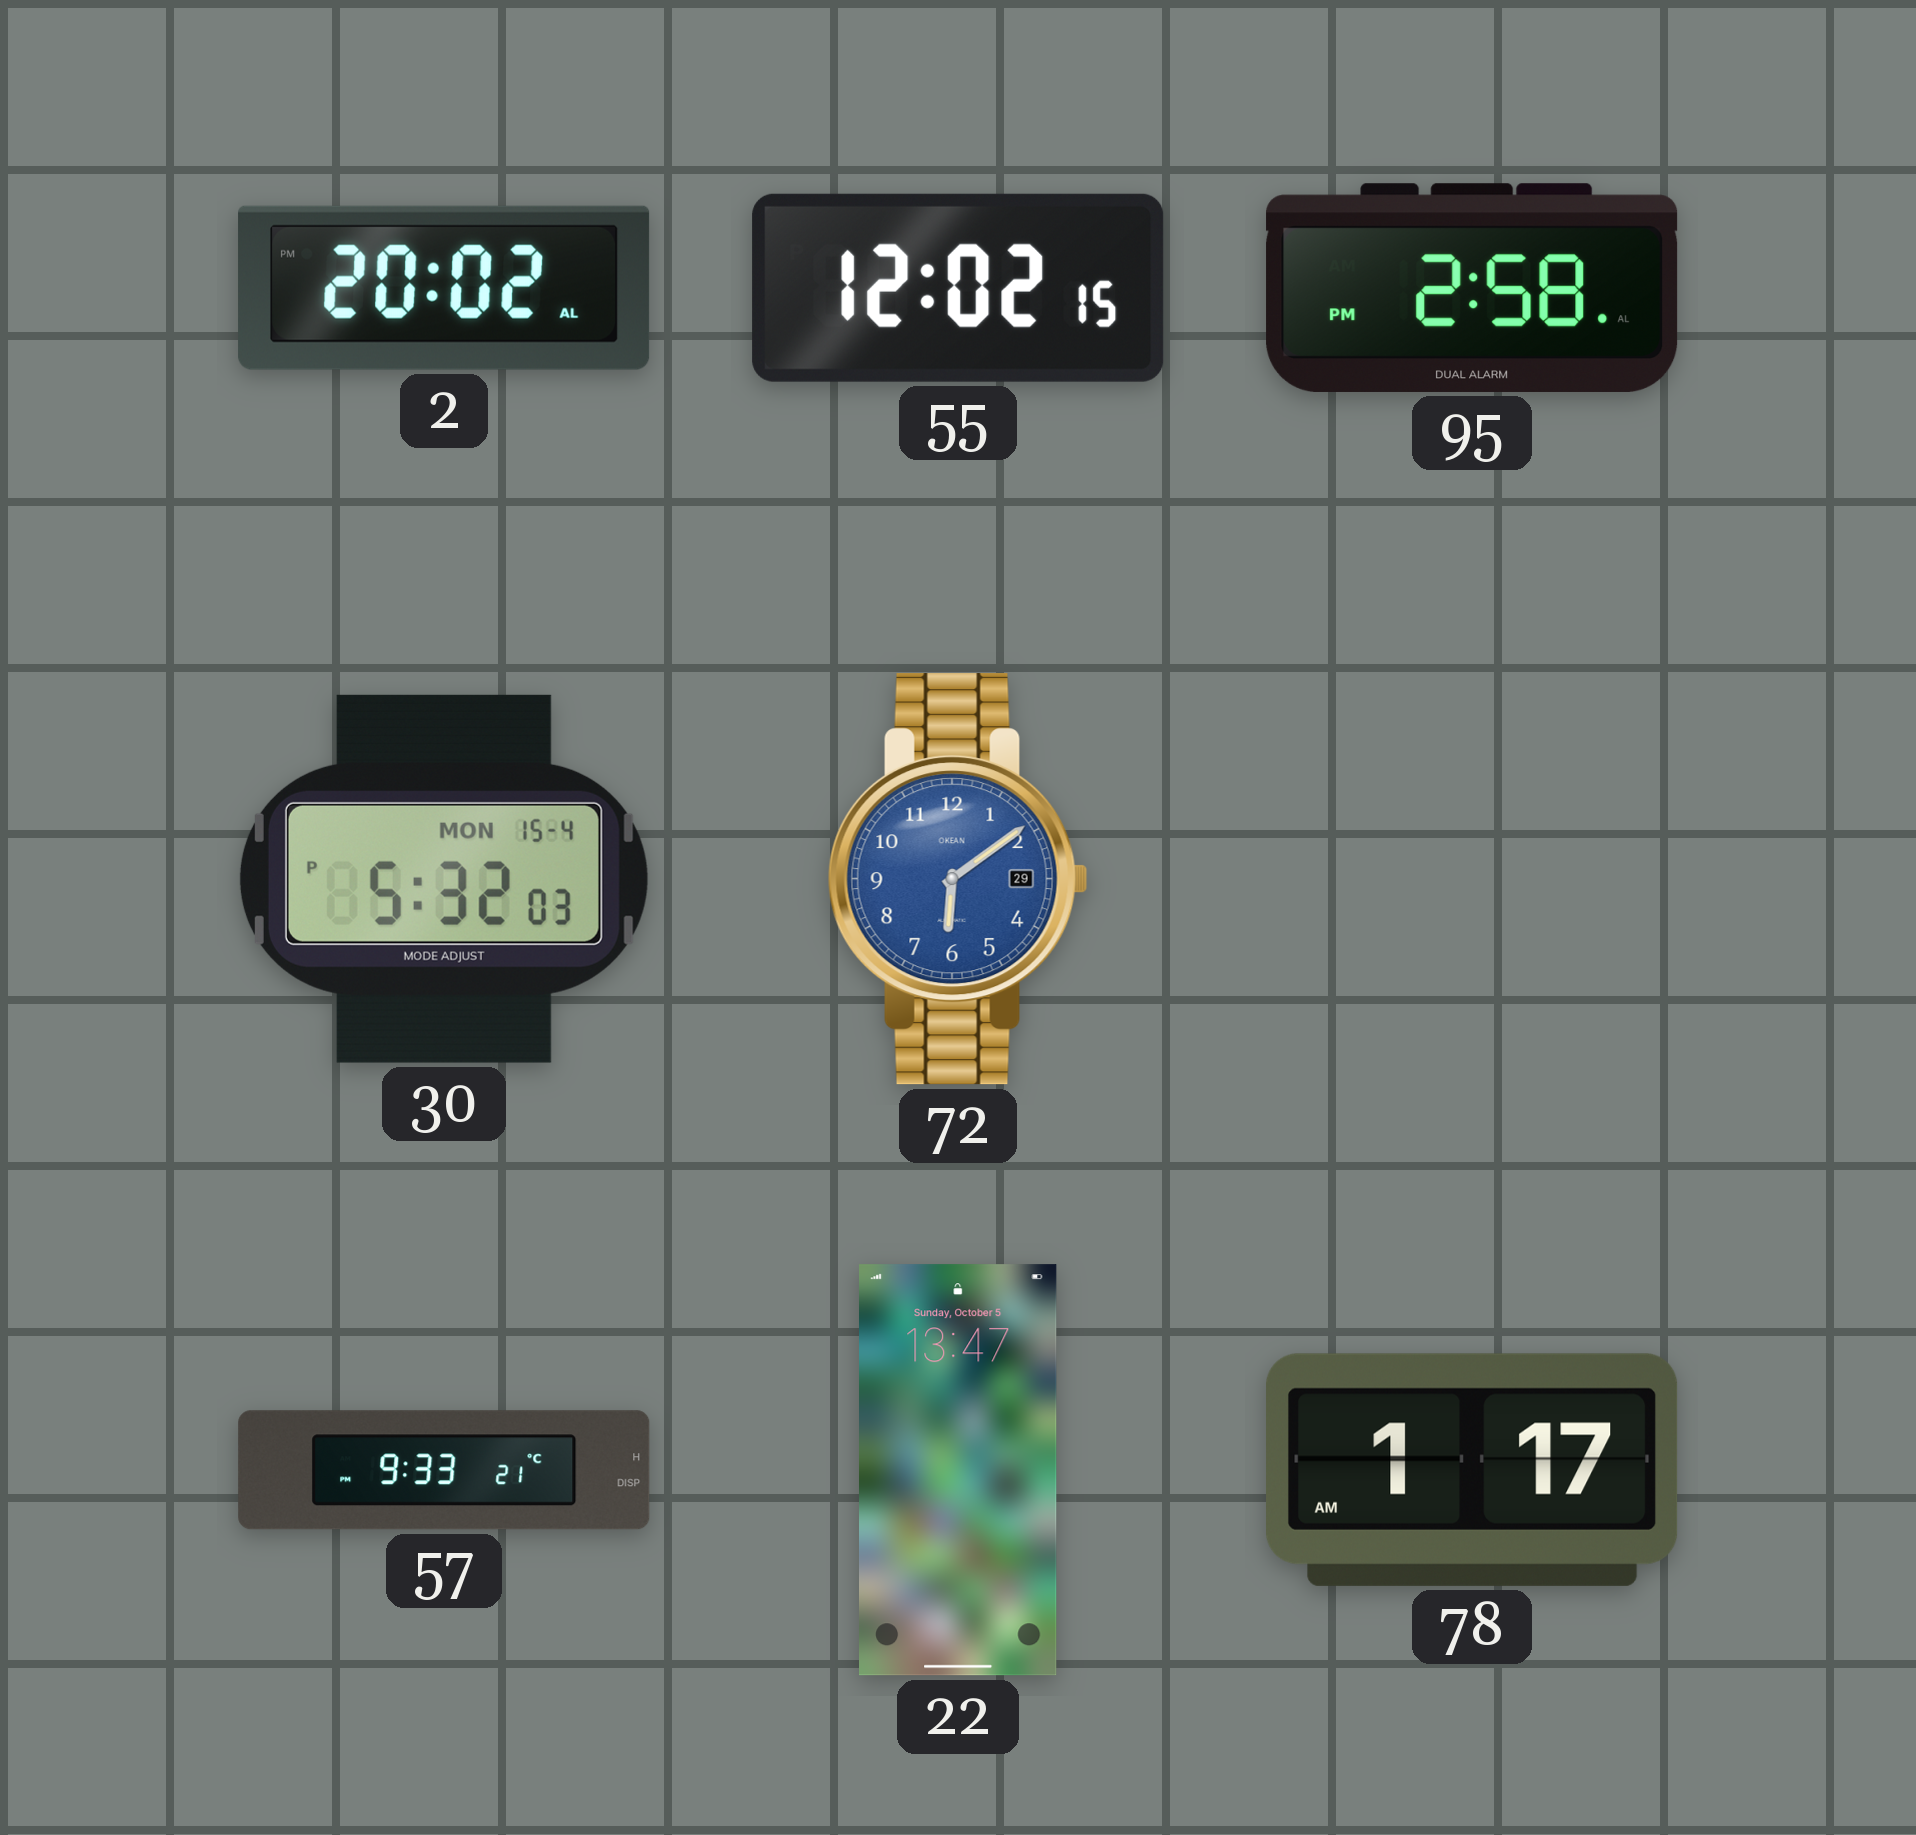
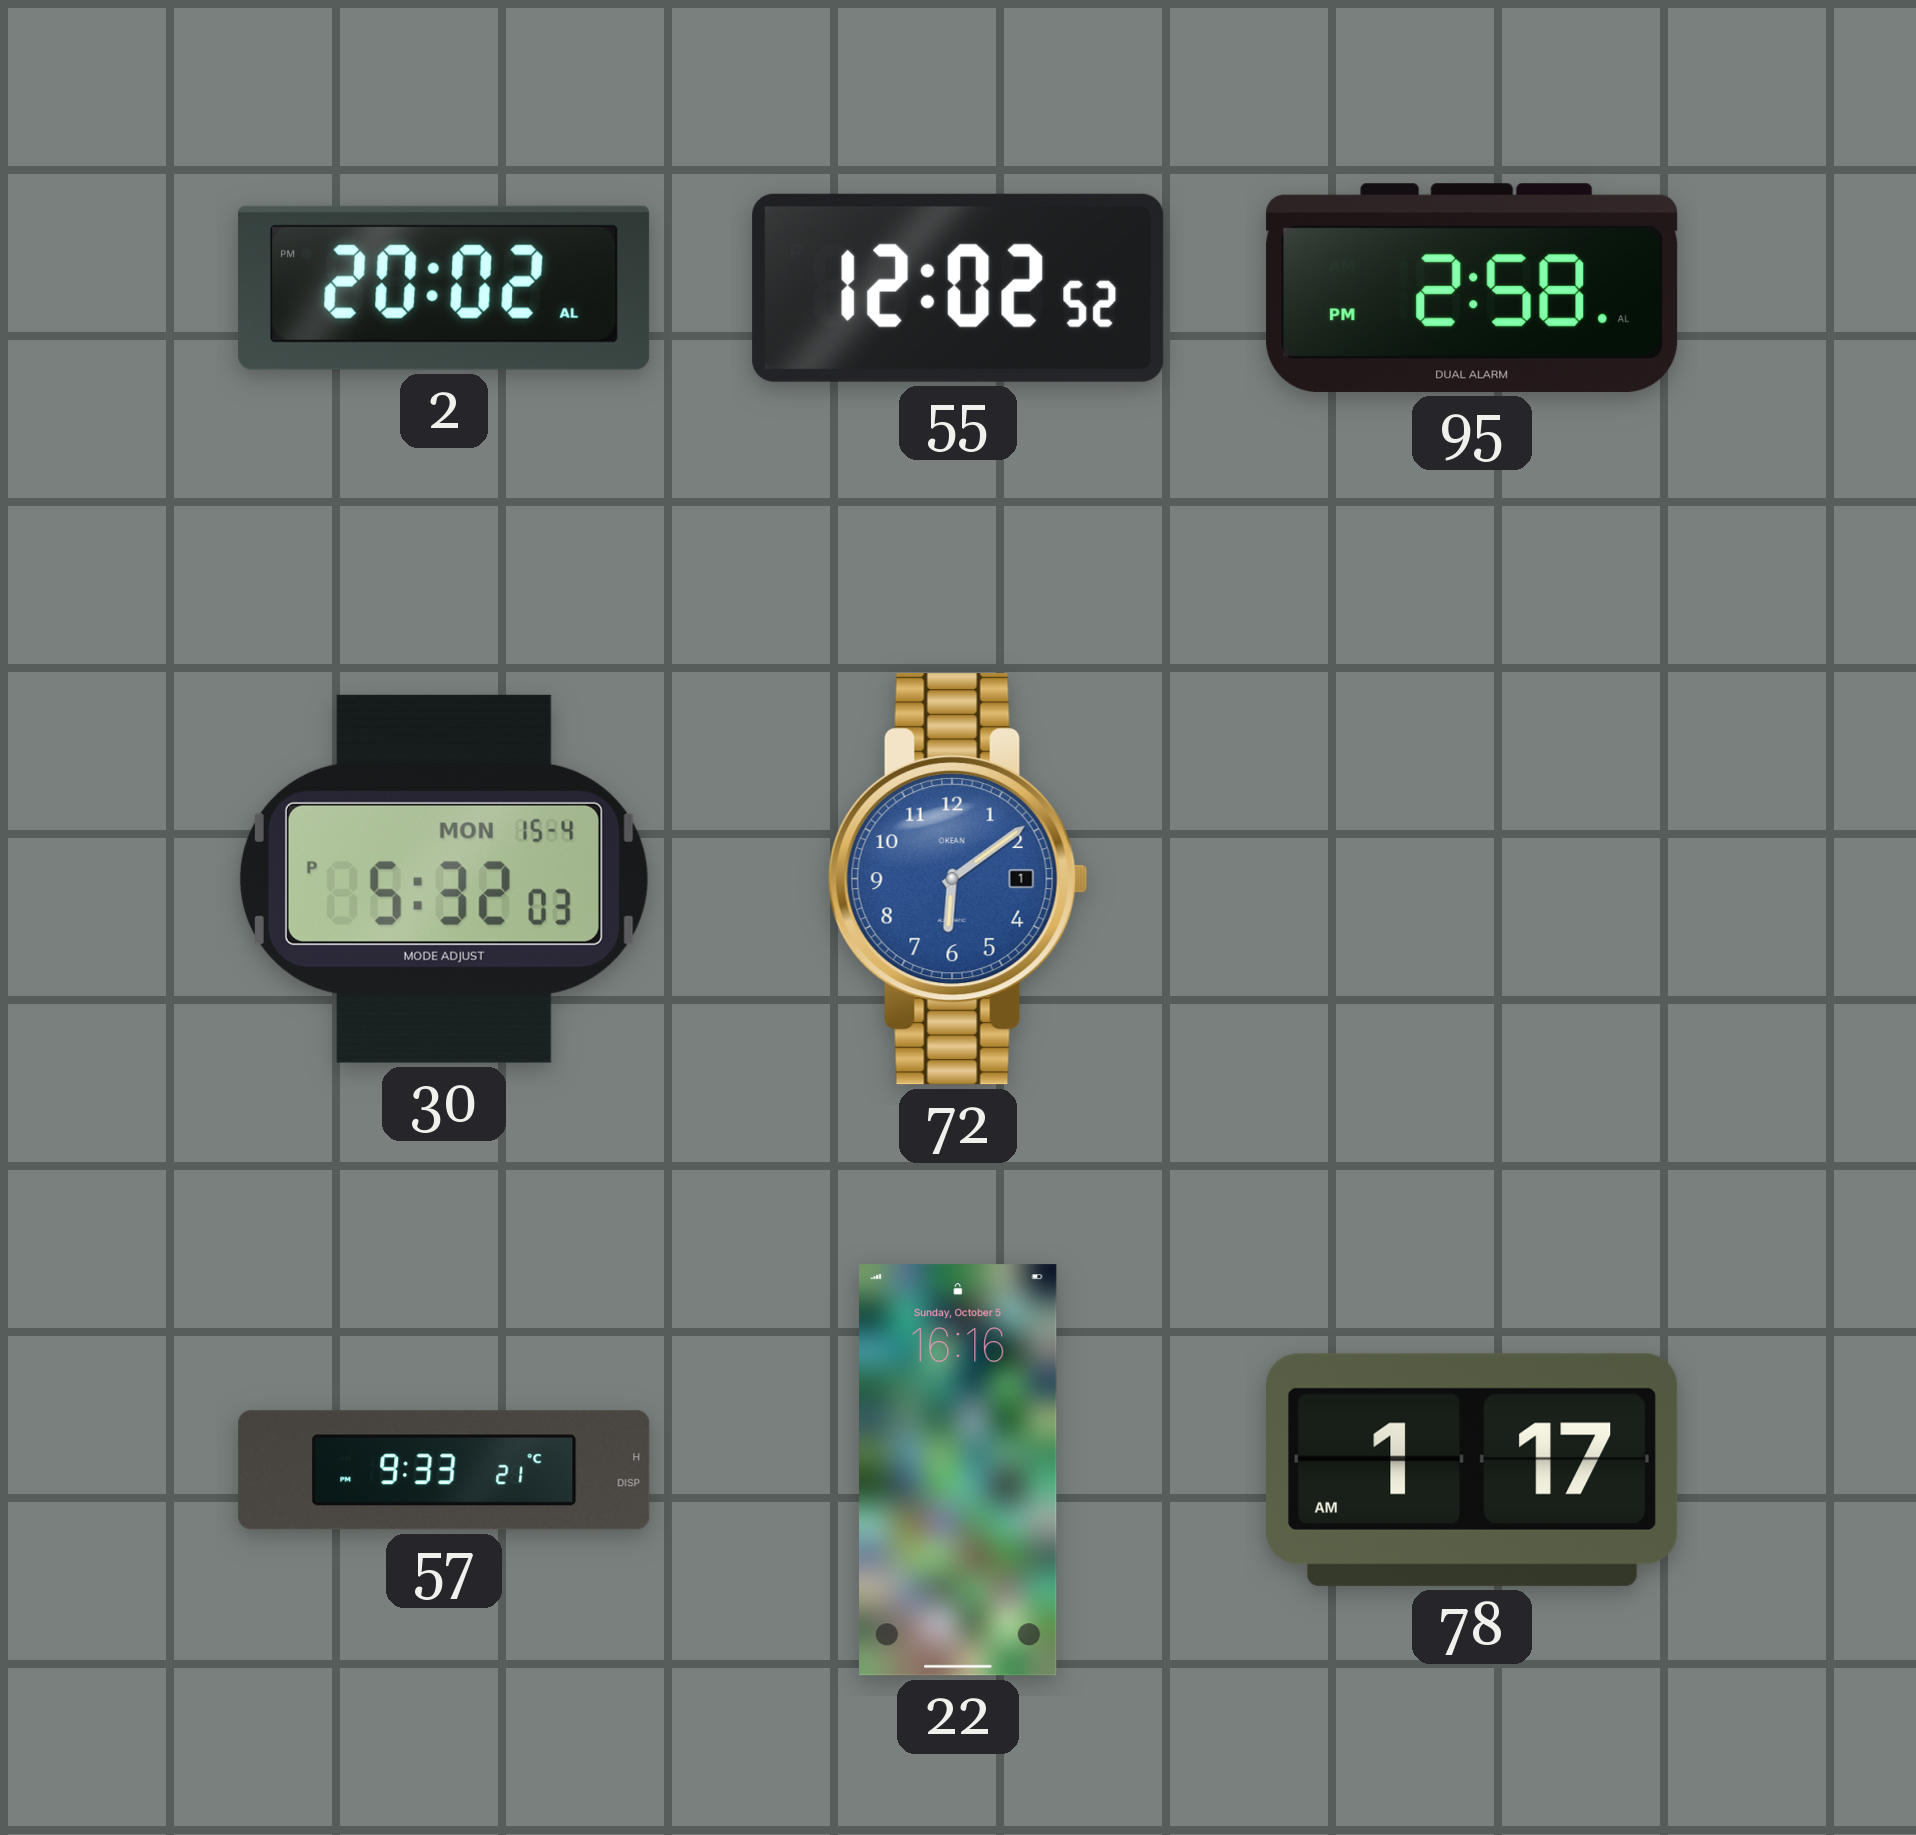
55: 12:02:15 -> 12:02:52 (958, 288)
72 date: 29 -> 1 (958, 879)
22: 13:47 -> 16:16 (959, 1470)
